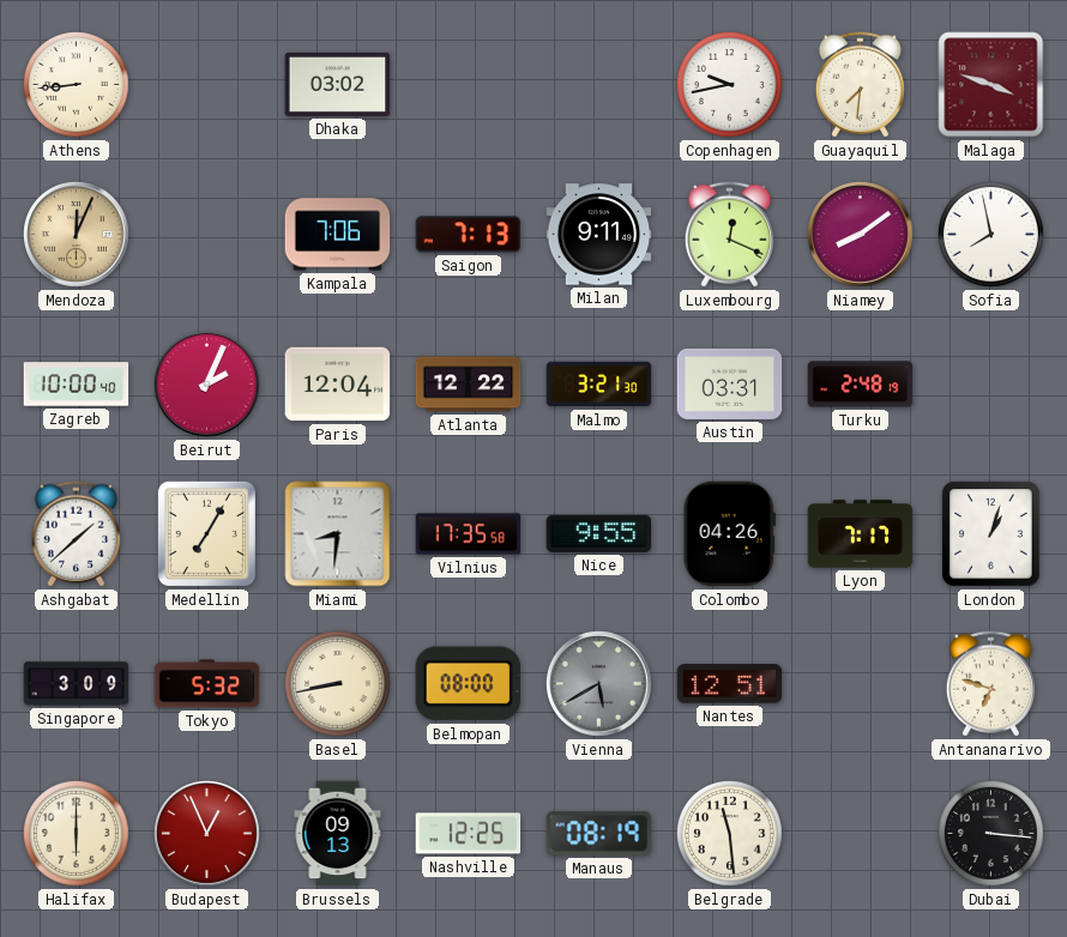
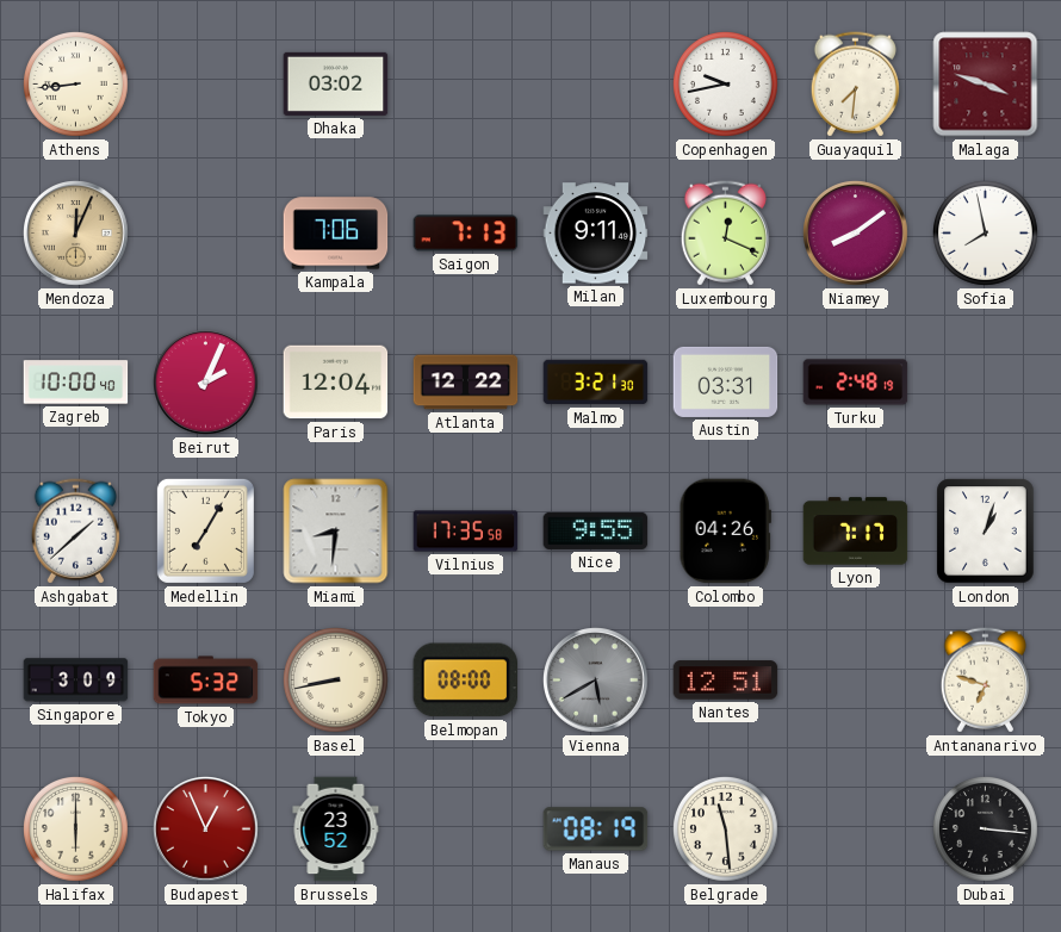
Brussels: 09:13 -> 23:52 (336, 830)
Nashville: 12:25 -> none (469, 834)
